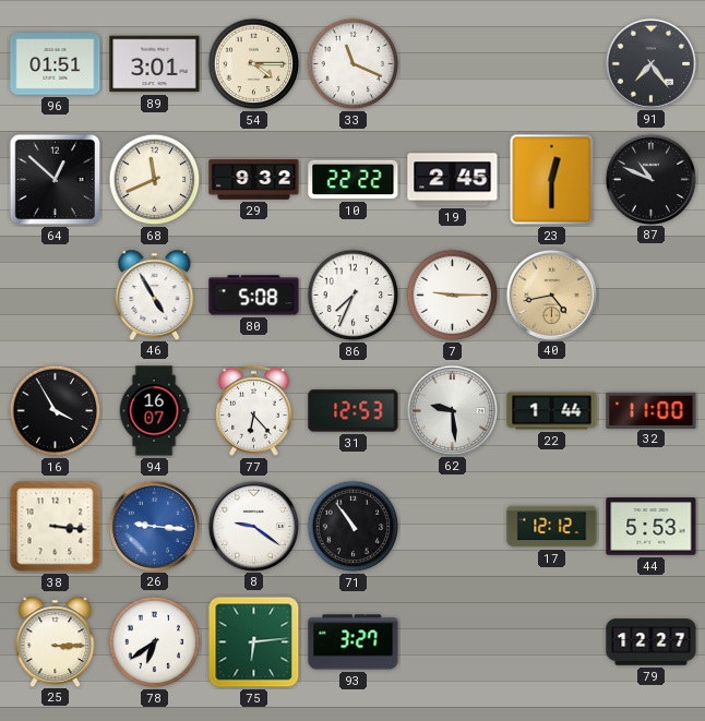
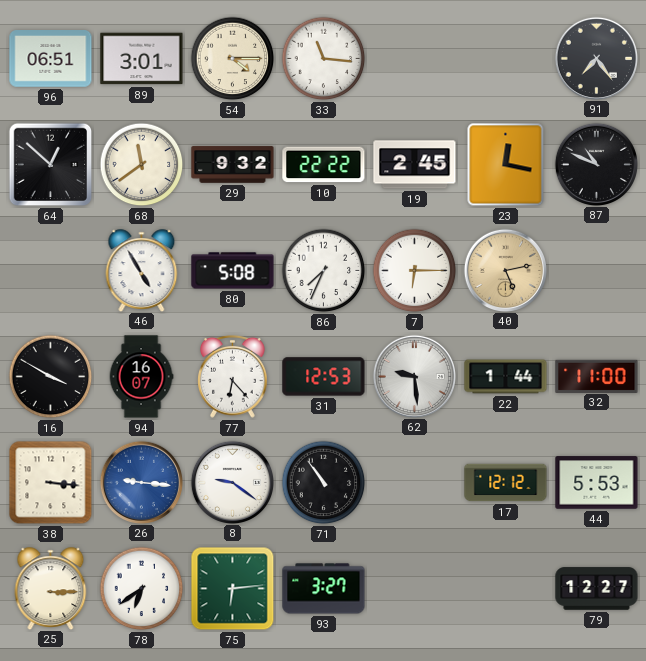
96: 01:51 -> 06:51 (51, 59)
33: 11:19 -> 11:16 (324, 59)
68: 11:41 -> 11:39 (142, 165)
23: 12:30 -> 12:17 (506, 165)
7: 9:15 -> 6:15 (415, 271)
40: 4:43 -> 5:13 (505, 270)
16: 3:55 -> 3:50 (51, 377)
